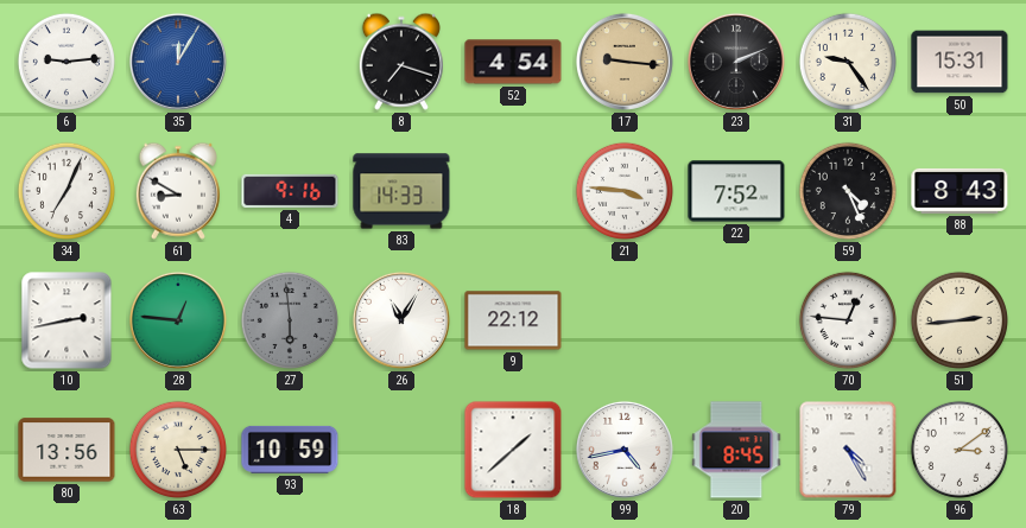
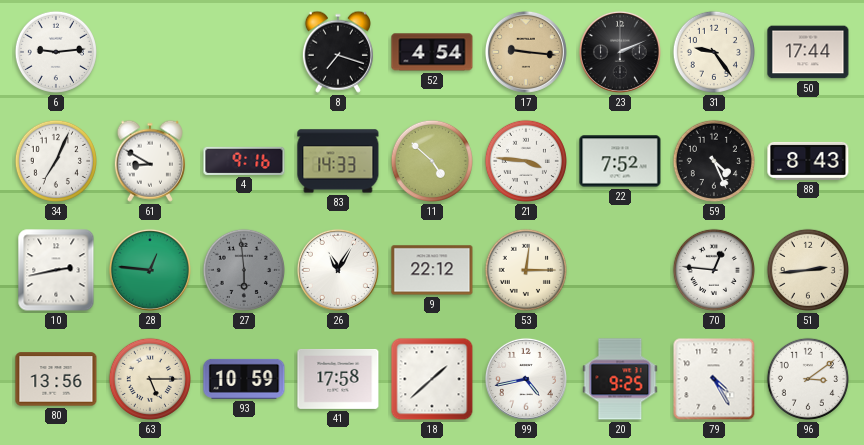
35: 12:05 -> none (178, 62)
50: 15:31 -> 17:44 (808, 52)
11: none -> 4:52 (432, 161)
53: none -> 12:15 (526, 270)
41: none -> 17:58 (338, 379)
20: 8:45 -> 9:25 (620, 379)
